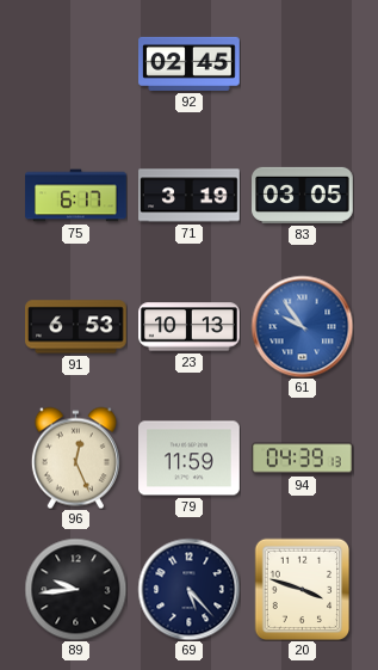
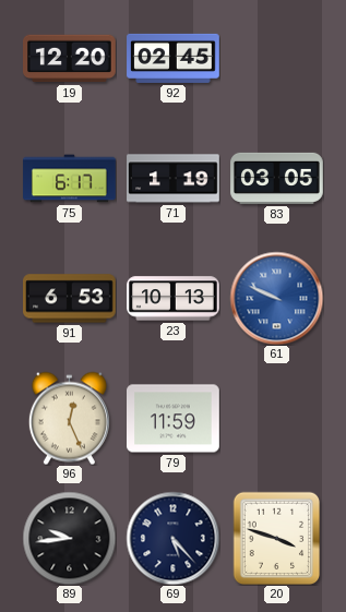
19: none -> 12:20 (70, 59)
71: 3:19 -> 1:19 (174, 179)
61: 9:54 -> 9:49 (276, 298)
94: 04:39 -> none (303, 459)
